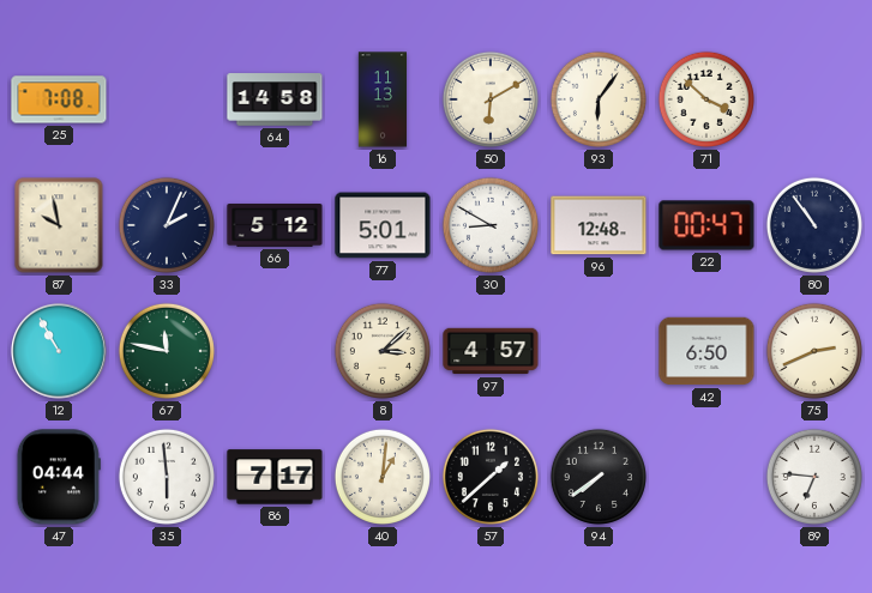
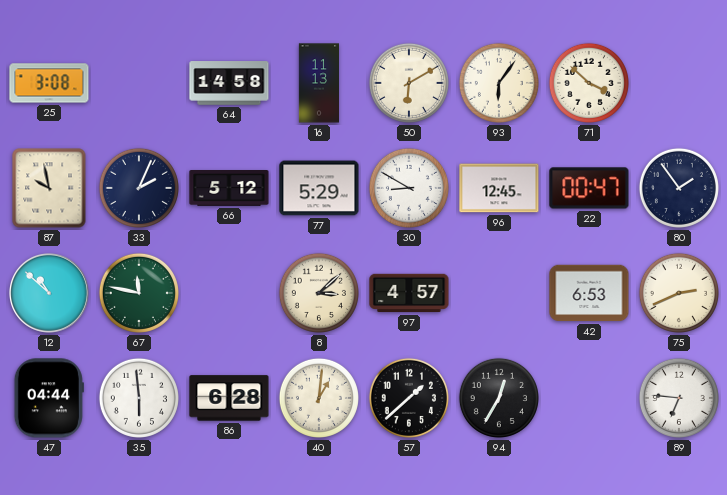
25: 7:08 -> 3:08 (49, 83)
77: 5:01 -> 5:29 (319, 188)
96: 12:48 -> 12:45 (499, 188)
80: 10:54 -> 1:54 (679, 188)
12: 10:55 -> 10:52 (49, 293)
42: 6:50 -> 6:53 (589, 293)
86: 7:17 -> 6:28 (229, 398)
94: 7:39 -> 12:35 (499, 398)
